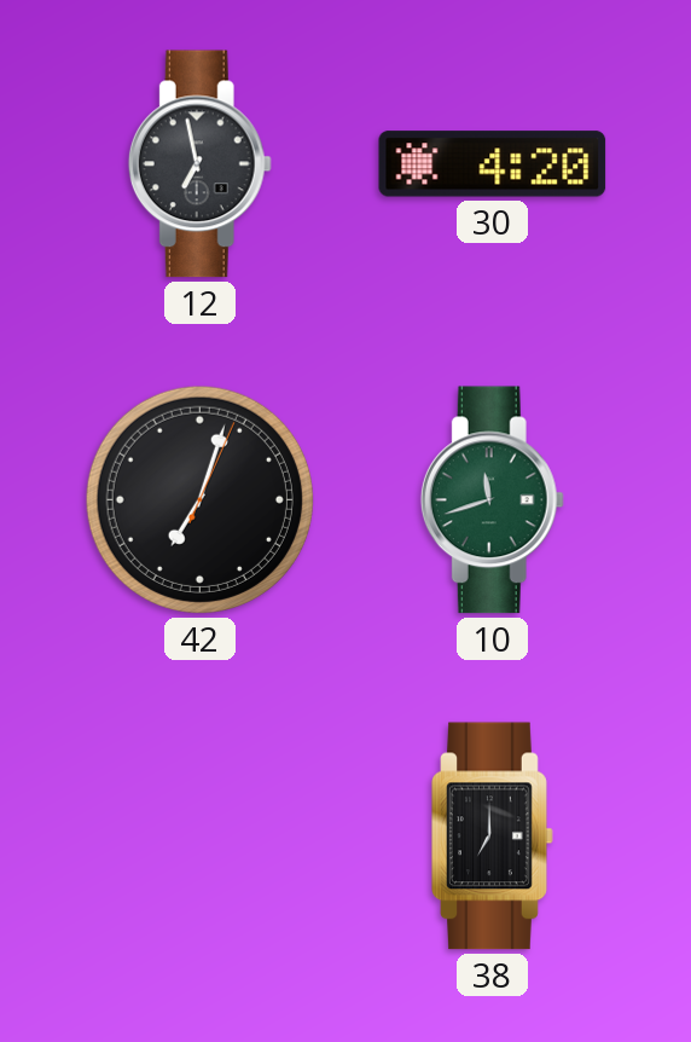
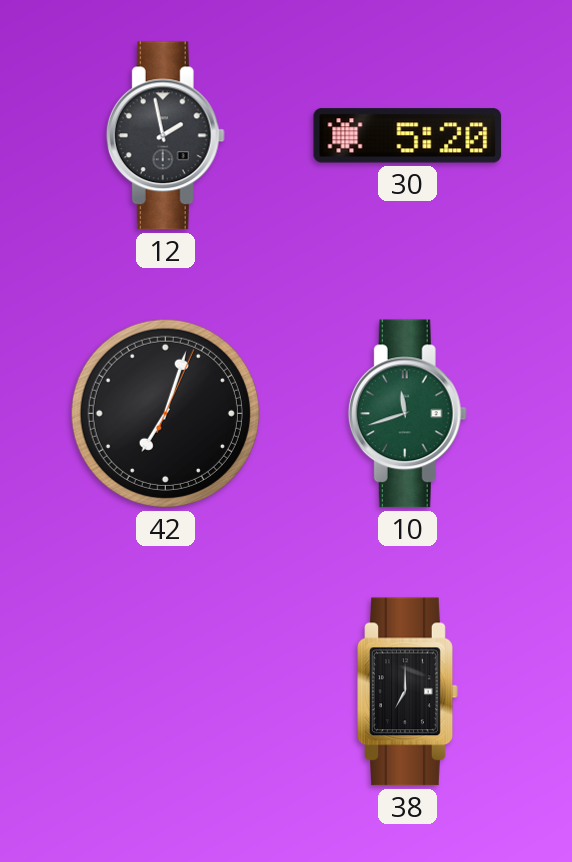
12: 6:58 -> 1:58 (165, 136)
30: 4:20 -> 5:20 (408, 136)
